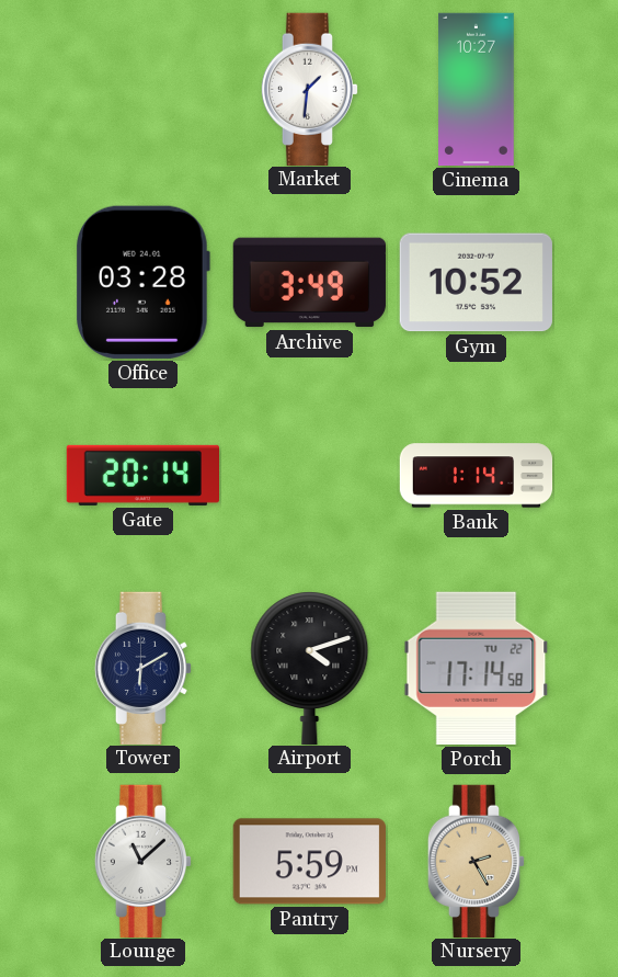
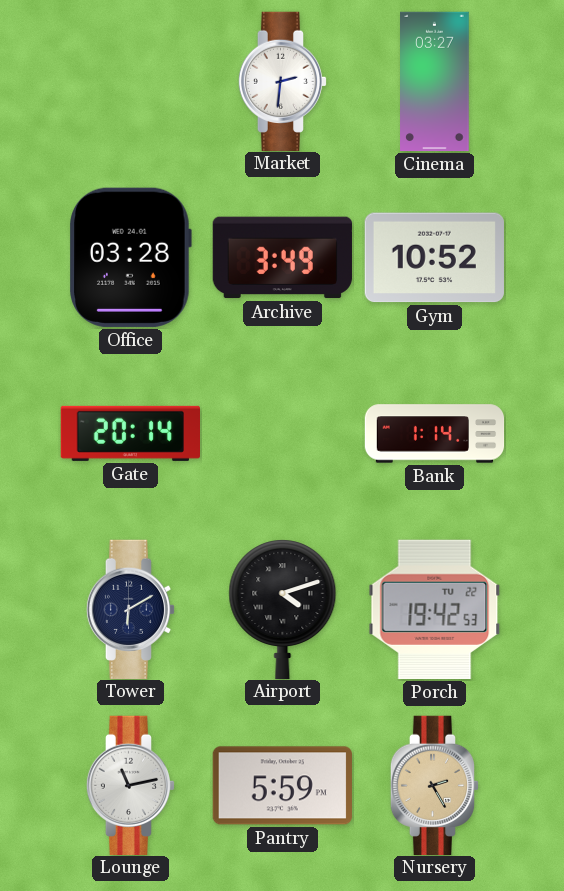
Market: 1:31 -> 2:31 (283, 81)
Cinema: 10:27 -> 03:27 (435, 82)
Porch: 17:14 -> 19:42 (435, 609)
Lounge: 11:08 -> 11:13 (131, 785)
